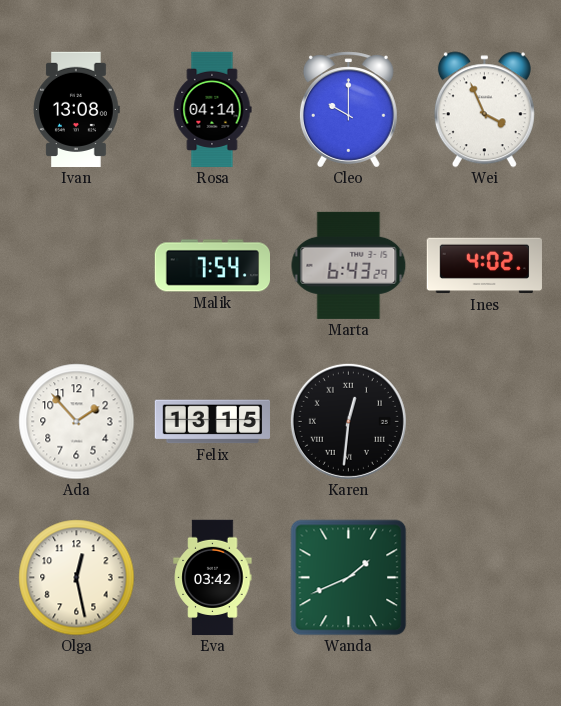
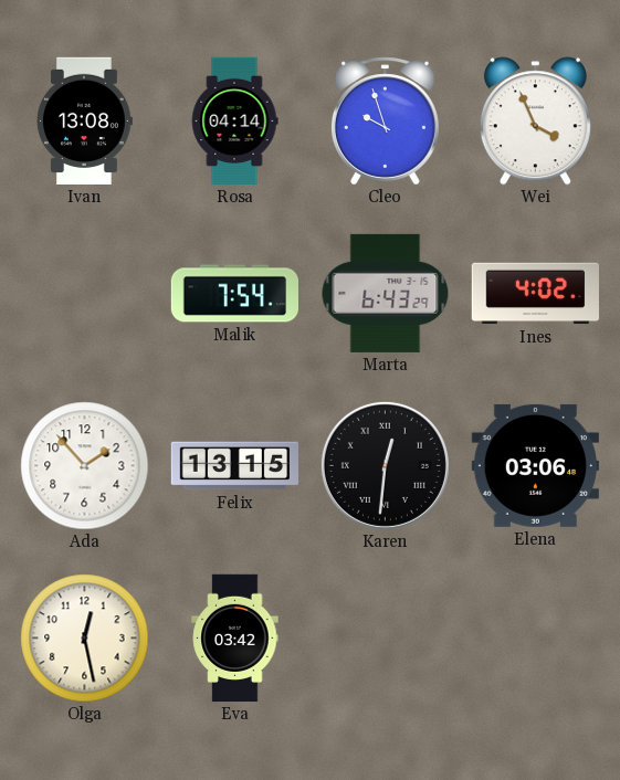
Cleo: 10:00 -> 9:57 (385, 122)
Elena: none -> 03:06 (535, 465)
Wanda: 1:41 -> none (349, 578)
